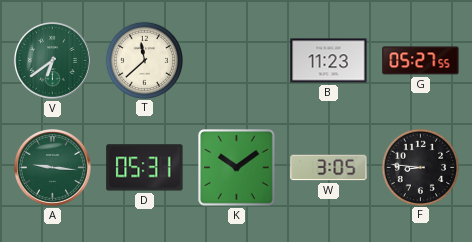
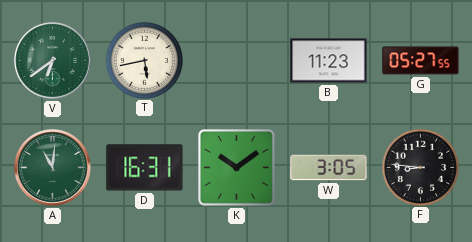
T: 11:38 -> 5:43 (144, 60)
A: 9:16 -> 11:01 (52, 167)
D: 05:31 -> 16:31 (145, 168)
